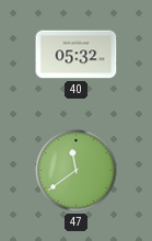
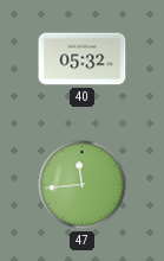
47: 11:39 -> 11:44 (83, 185)
